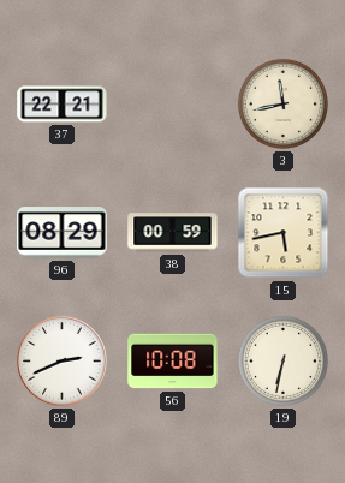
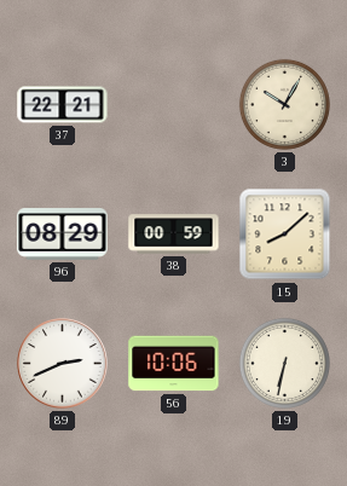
3: 11:43 -> 10:05 (284, 104)
15: 5:43 -> 8:08 (285, 235)
56: 10:08 -> 10:06 (174, 364)
